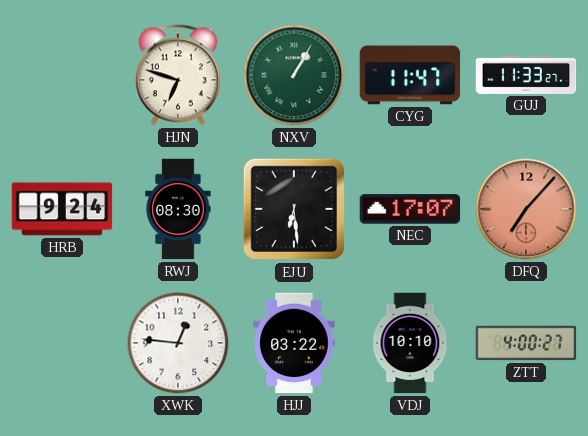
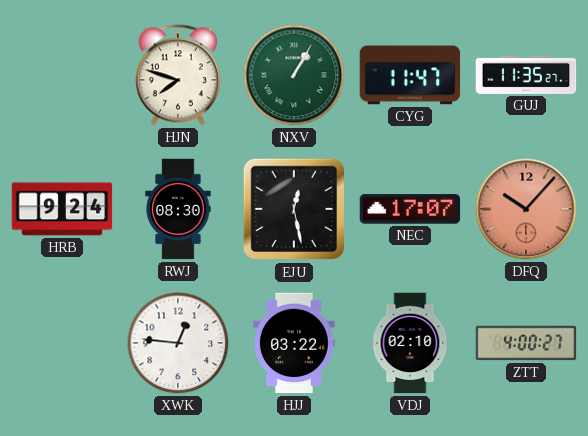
HJN: 6:48 -> 7:48 (178, 75)
GUJ: 11:33 -> 11:35 (526, 75)
EJU: 6:29 -> 12:28 (294, 209)
DFQ: 7:07 -> 10:07 (526, 209)
VDJ: 10:10 -> 02:10 (410, 343)
